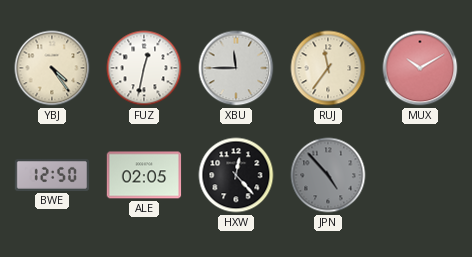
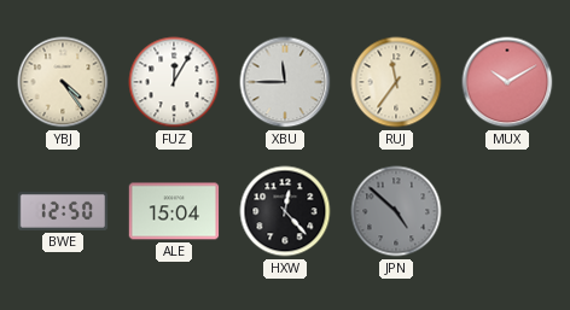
FUZ: 12:32 -> 12:05 (174, 82)
ALE: 02:05 -> 15:04 (174, 211)
JPN: 4:53 -> 4:52 (396, 211)
